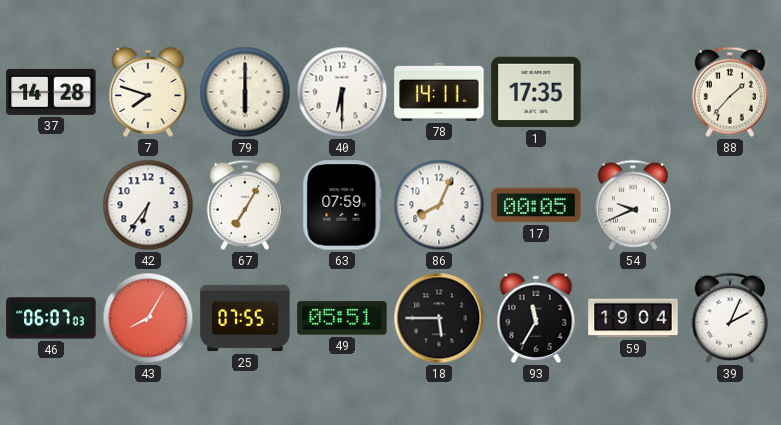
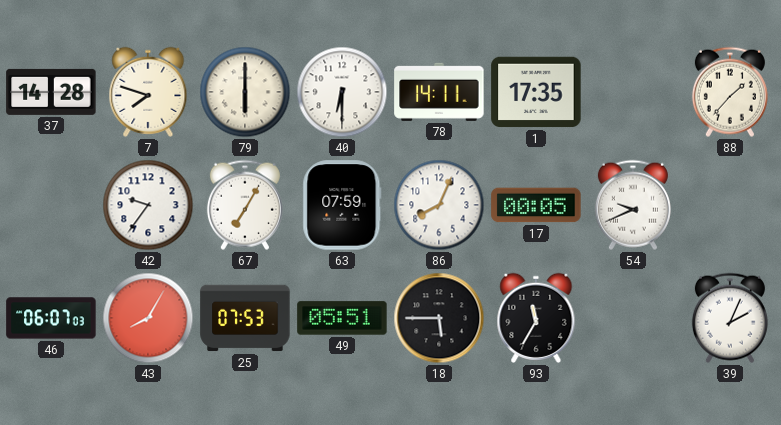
42: 6:36 -> 9:36 (148, 205)
25: 07:55 -> 07:53 (245, 318)
59: 19:04 -> none (633, 318)
